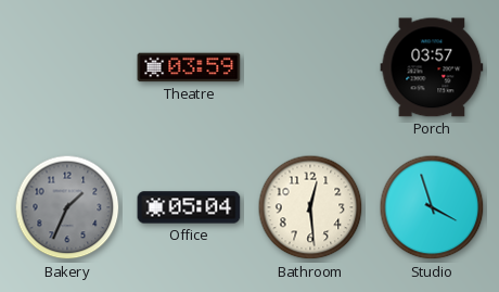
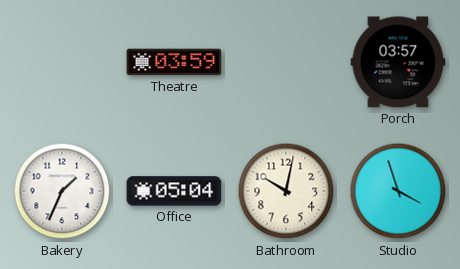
Bakery dial: grey -> white (62, 191)
Bathroom: 12:29 -> 10:02 (286, 191)
